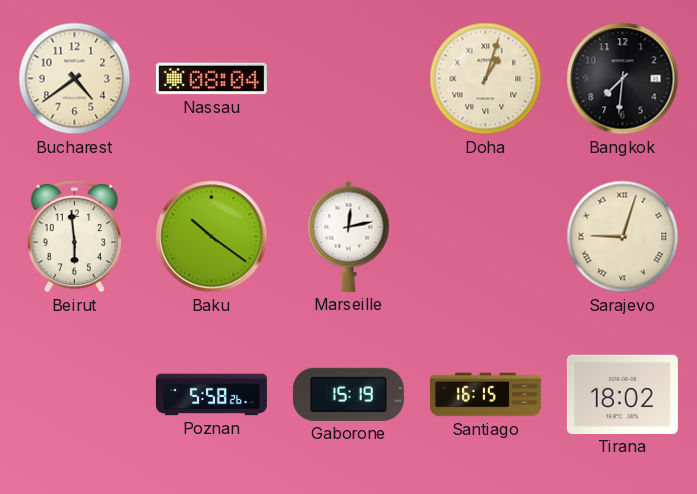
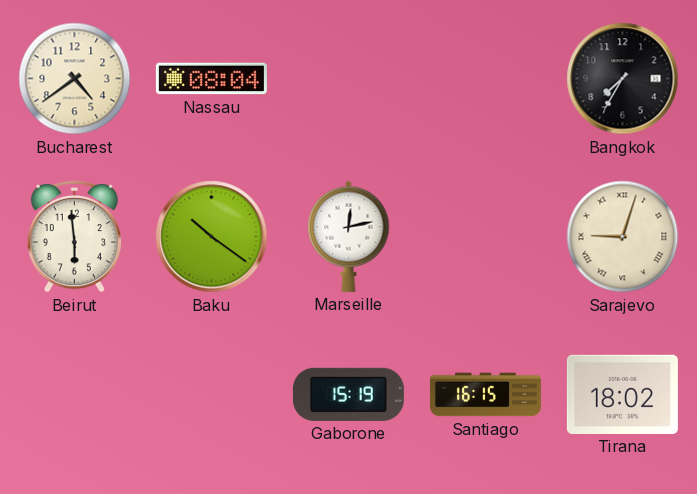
Doha: 1:03 -> none (486, 79)
Bangkok: 7:31 -> 7:35 (623, 79)
Poznan: 5:58 -> none (211, 395)
